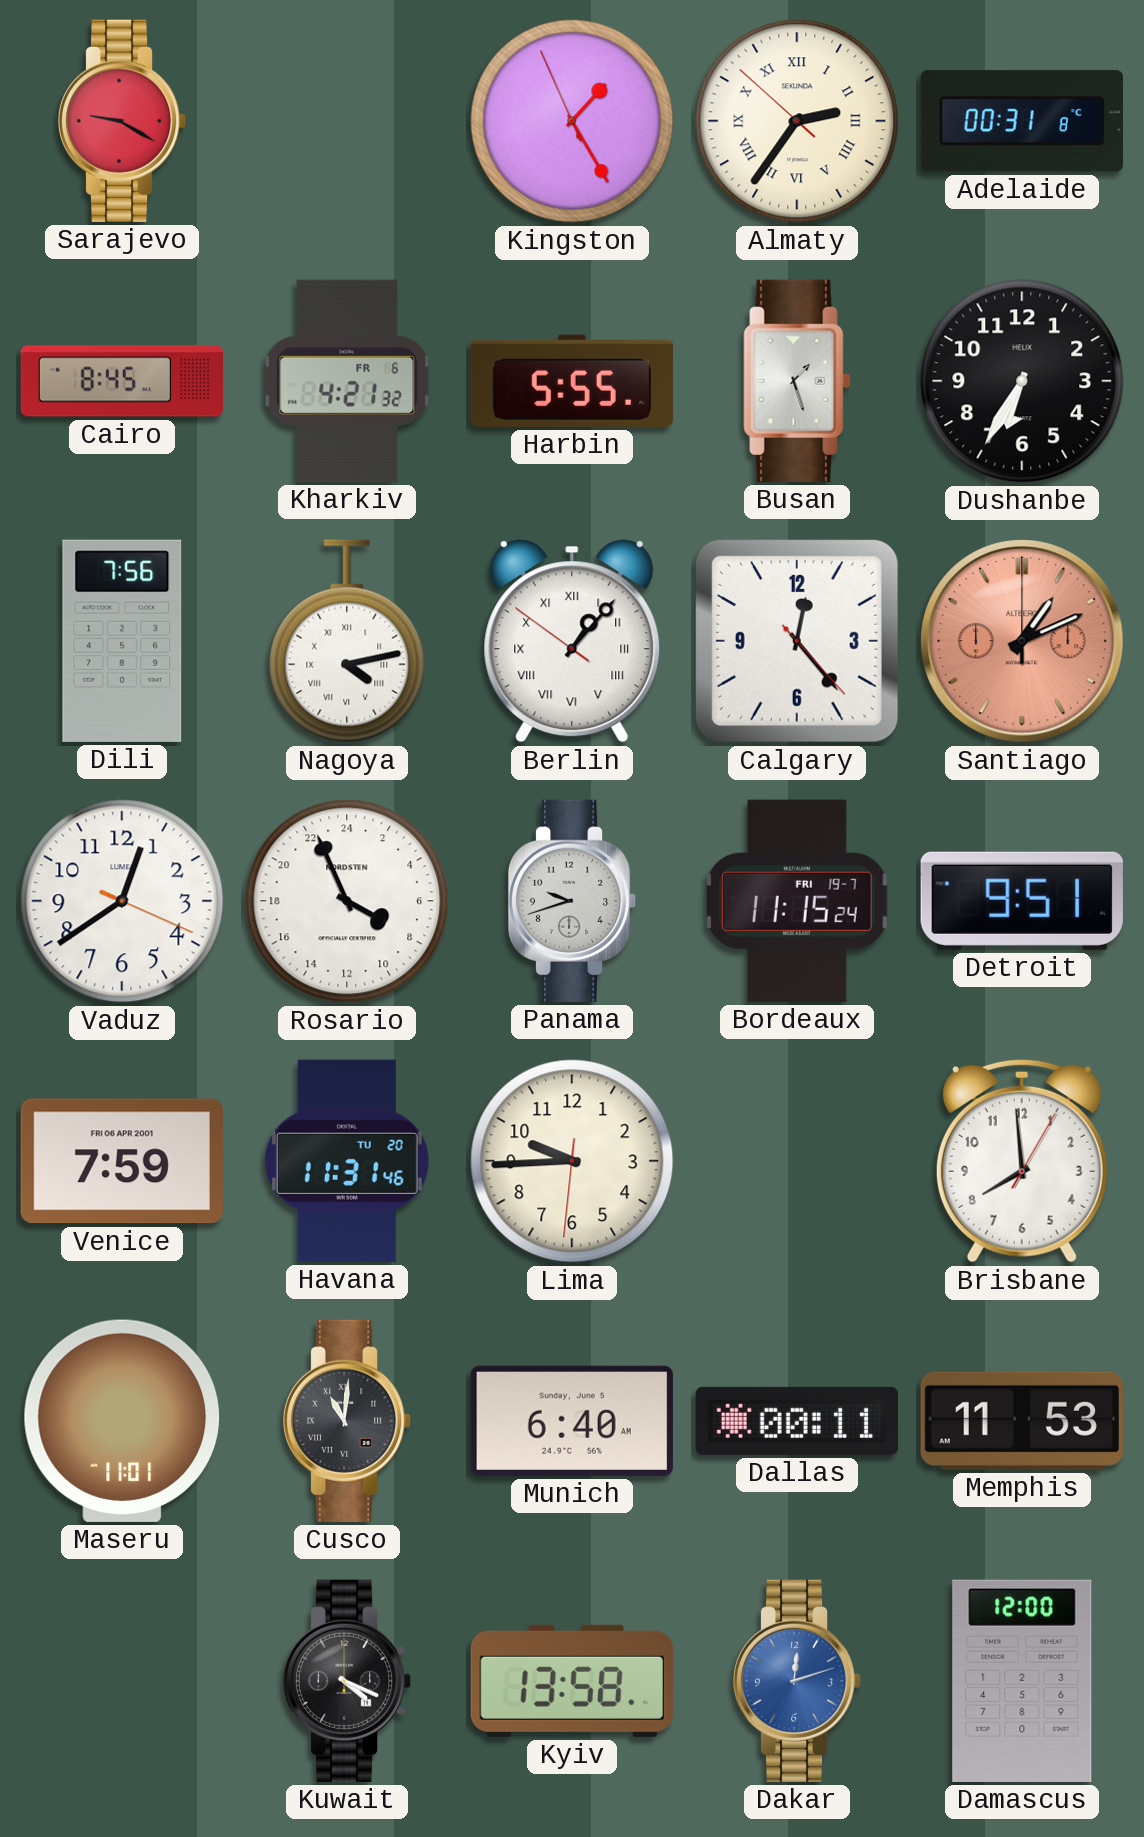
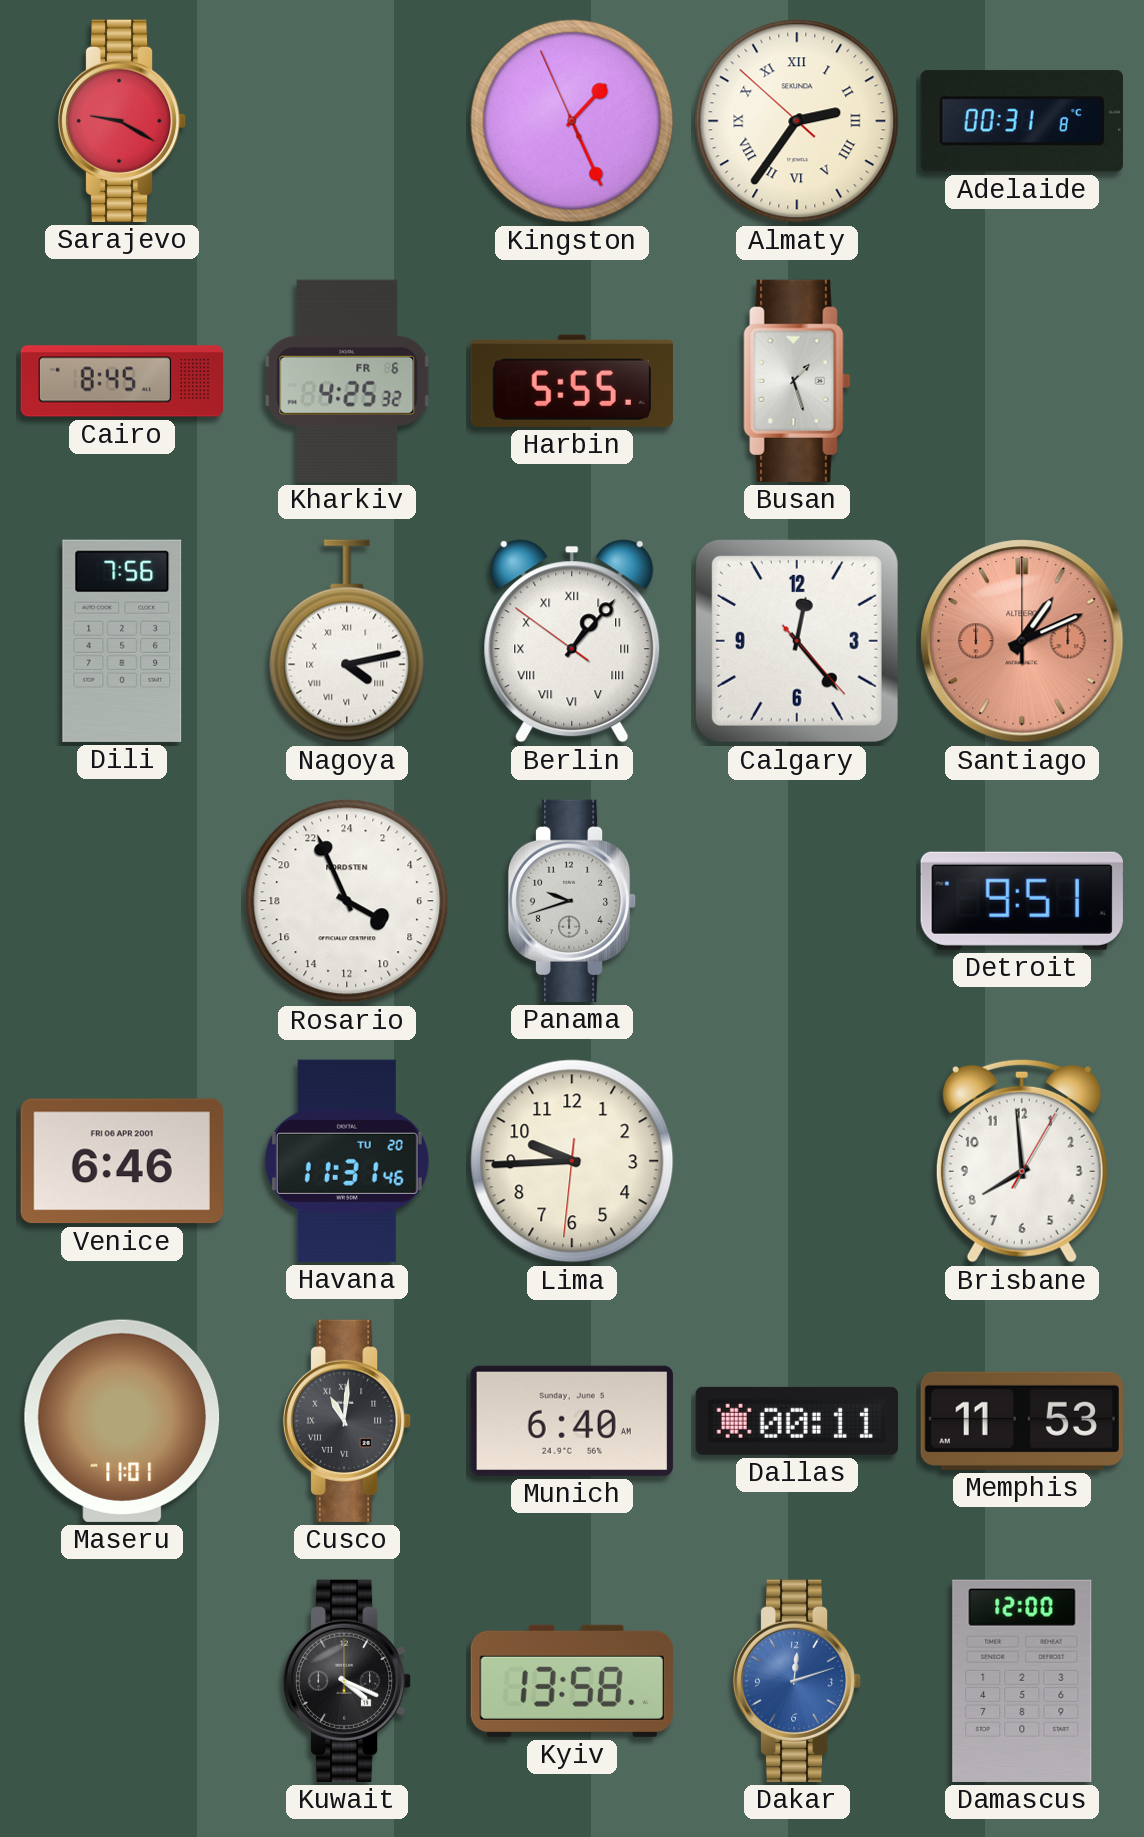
Kingston: 1:24 -> 1:25 (572, 121)
Kharkiv: 4:21 -> 4:25 (347, 381)
Dushanbe: 6:35 -> none (1022, 381)
Vaduz: 12:39 -> none (122, 901)
Bordeaux: 11:15 -> none (797, 901)
Venice: 7:59 -> 6:46 (122, 1161)
